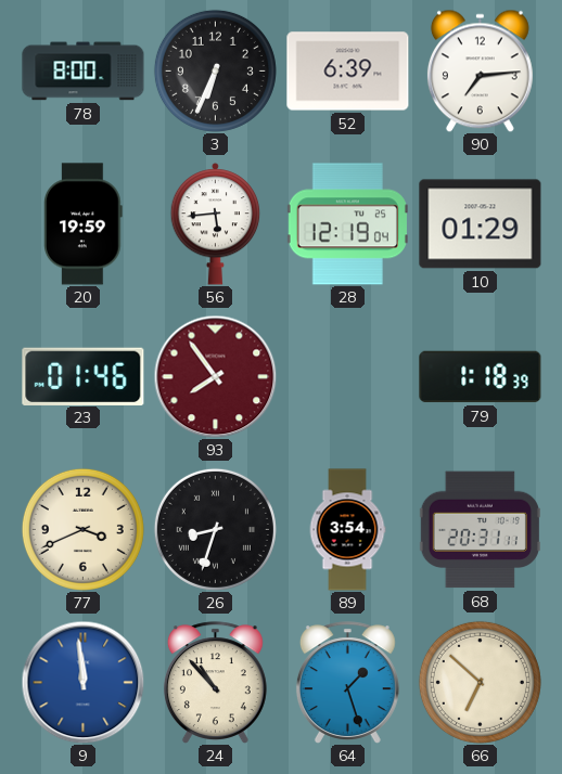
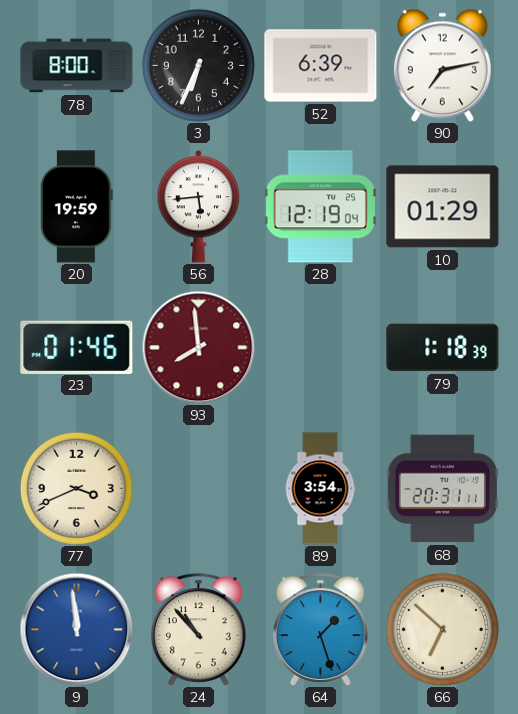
90: 7:14 -> 7:13 (442, 65)
93: 7:54 -> 7:59 (198, 347)
26: 8:33 -> none (215, 529)
